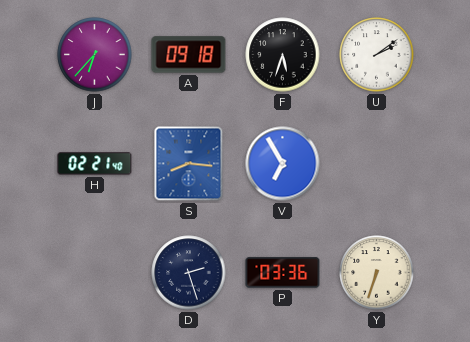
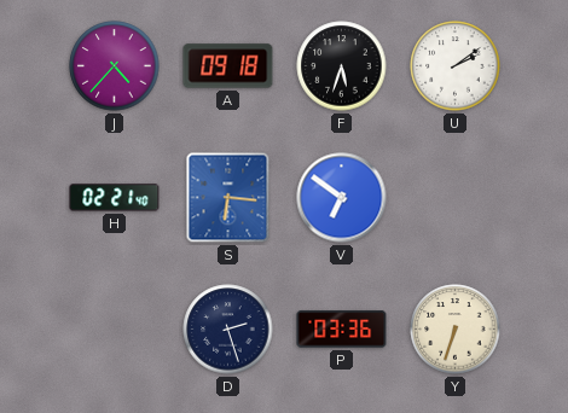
J: 6:37 -> 4:37 (115, 66)
S: 8:16 -> 6:16 (228, 198)
V: 6:55 -> 6:51 (342, 198)
